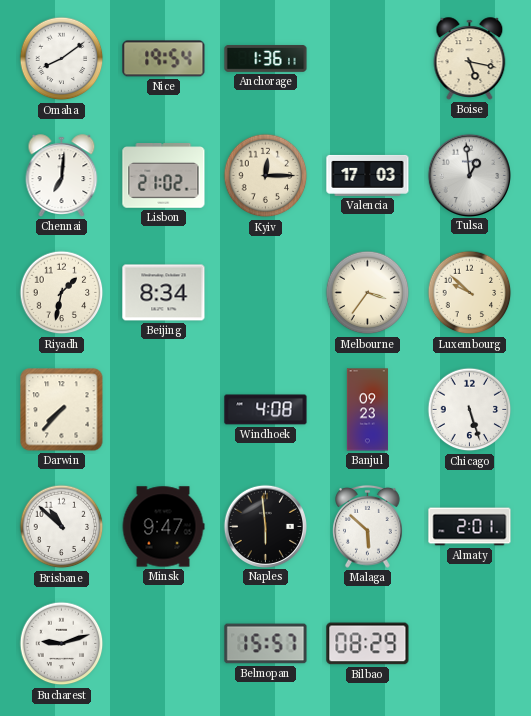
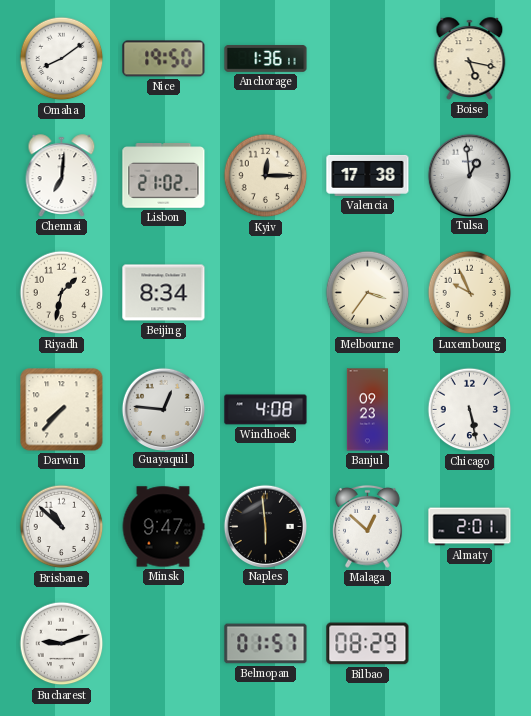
Nice: 19:54 -> 19:50 (164, 59)
Valencia: 17:03 -> 17:38 (368, 175)
Luxembourg: 9:52 -> 9:56 (470, 293)
Guayaquil: none -> 12:46 (163, 409)
Chicago: 5:27 -> 5:28 (470, 410)
Malaga: 5:52 -> 12:52 (368, 526)
Belmopan: 15:57 -> 01:57 (266, 644)
